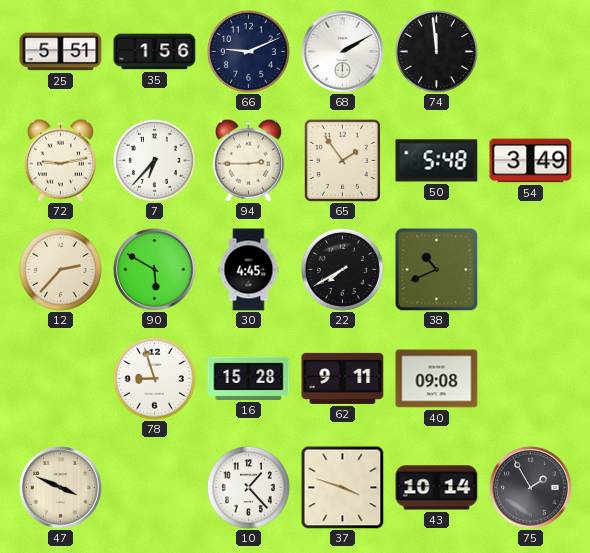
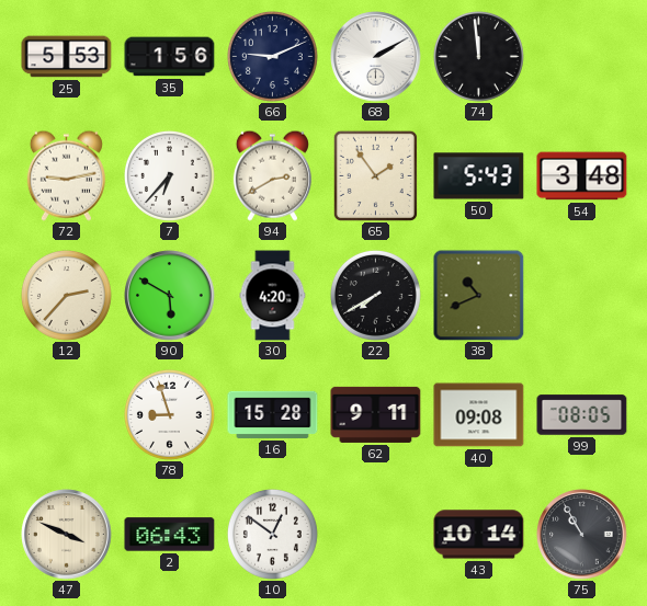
25: 5:51 -> 5:53 (67, 57)
94: 2:45 -> 2:40 (272, 175)
50: 5:48 -> 5:43 (479, 176)
54: 3:49 -> 3:48 (582, 176)
30: 4:45 -> 4:20 (273, 296)
99: none -> 08:05 (582, 415)
2: none -> 06:43 (170, 535)
10: 1:23 -> 12:51 (272, 534)
37: 3:48 -> none (342, 487)
75: 1:55 -> 10:55 (582, 535)
